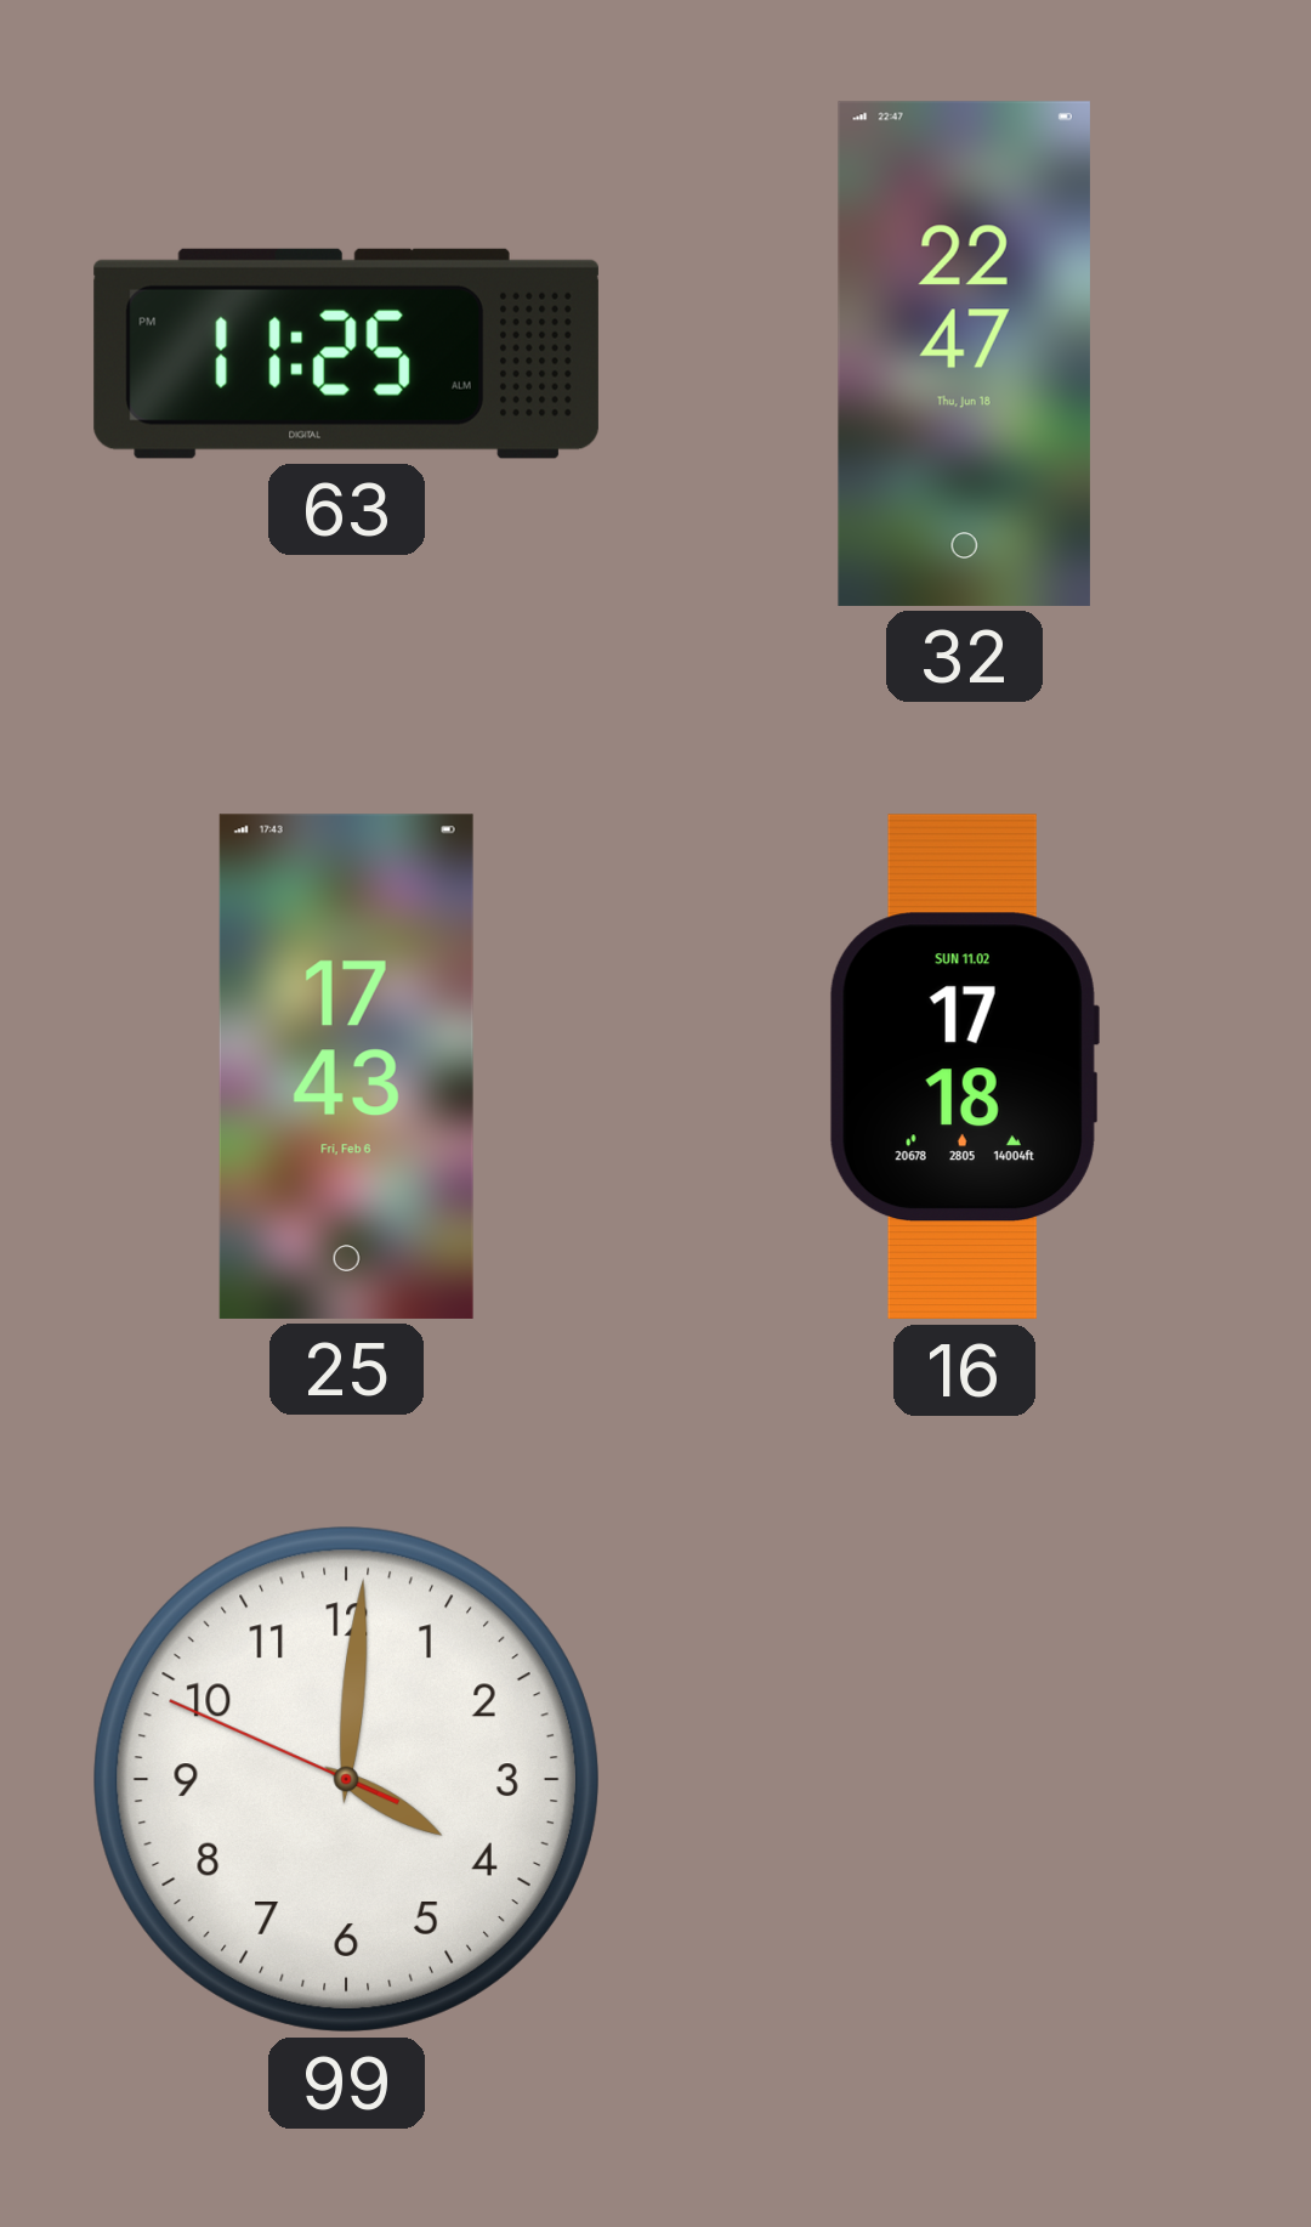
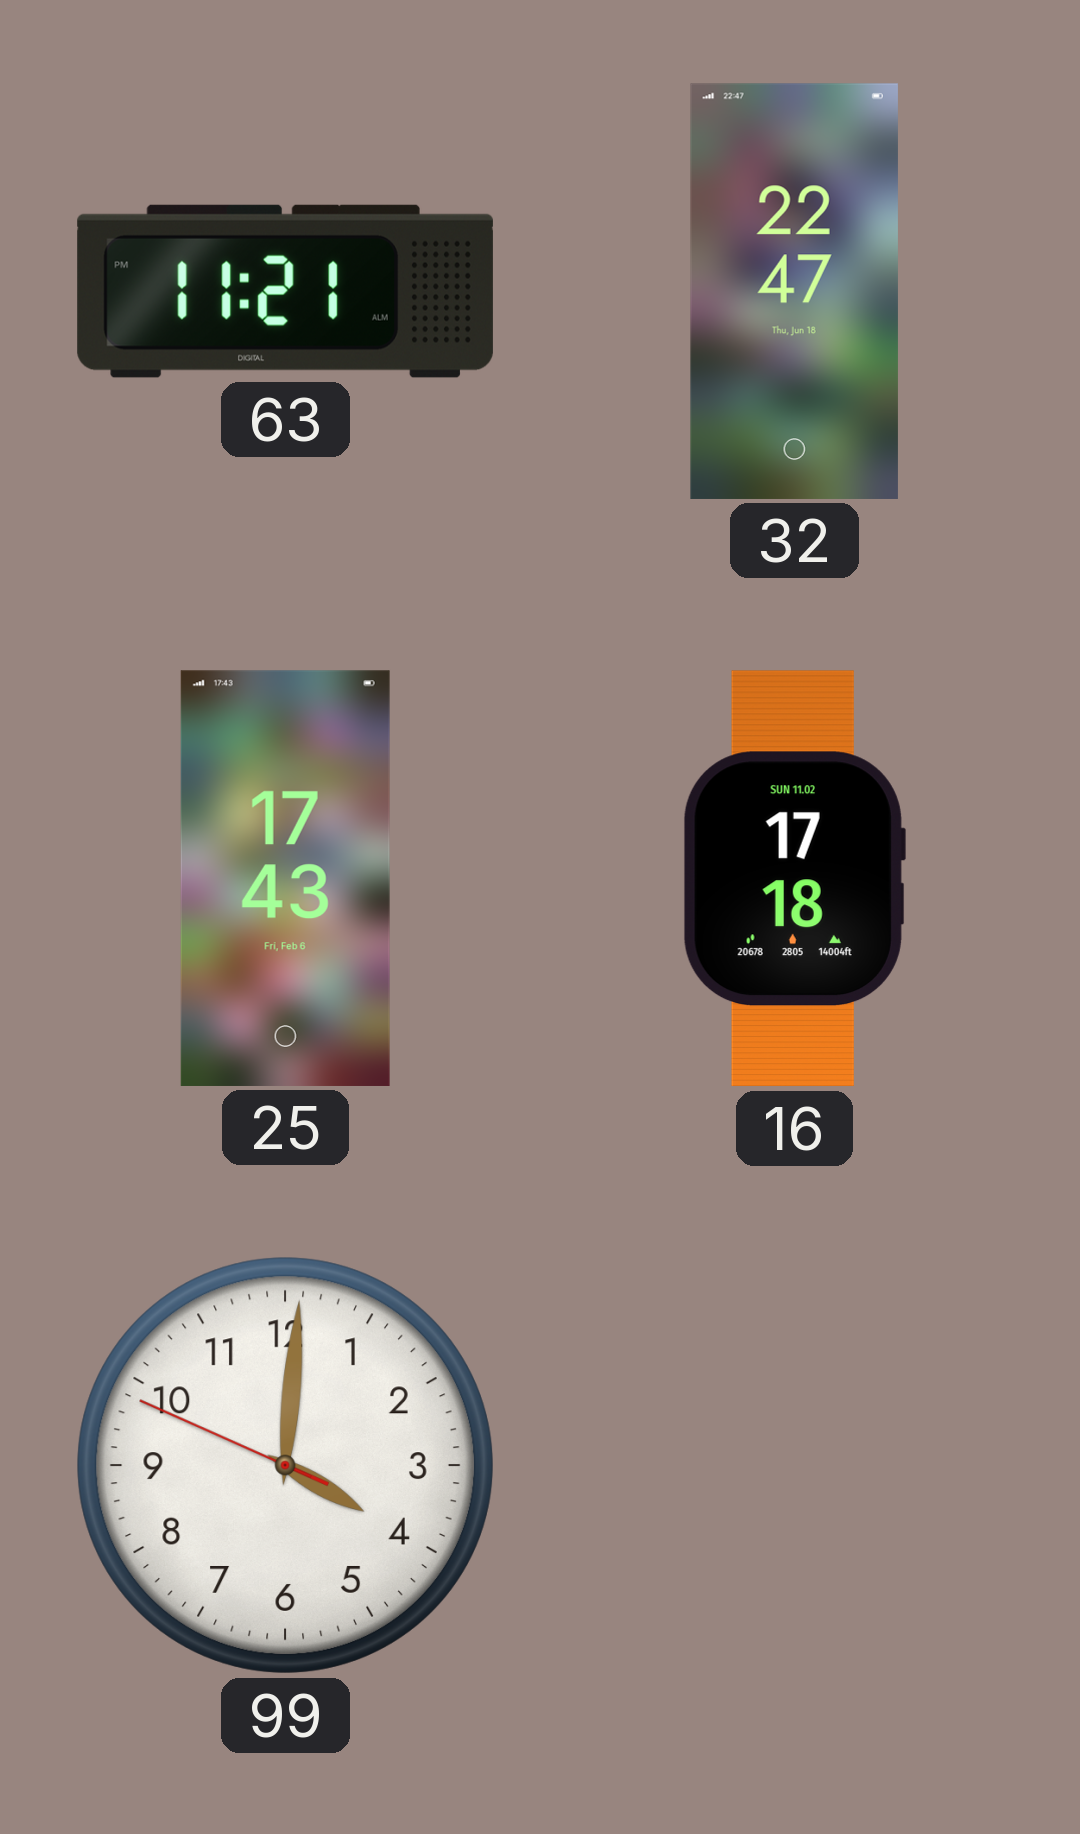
63: 11:25 -> 11:21 (285, 291)
